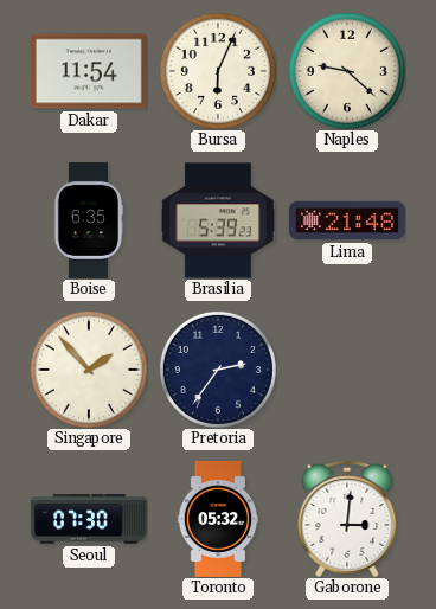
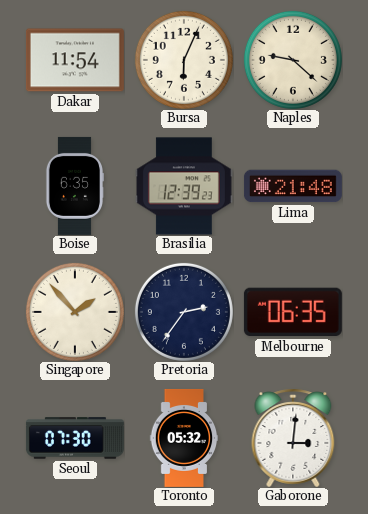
Brasilia: 5:39 -> 12:39 (184, 186)
Melbourne: none -> 06:35 (293, 312)
